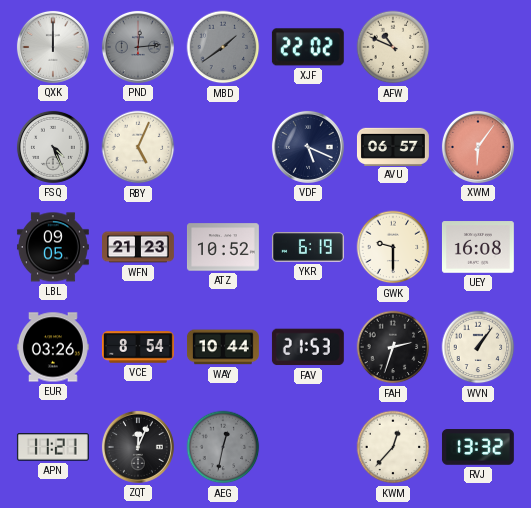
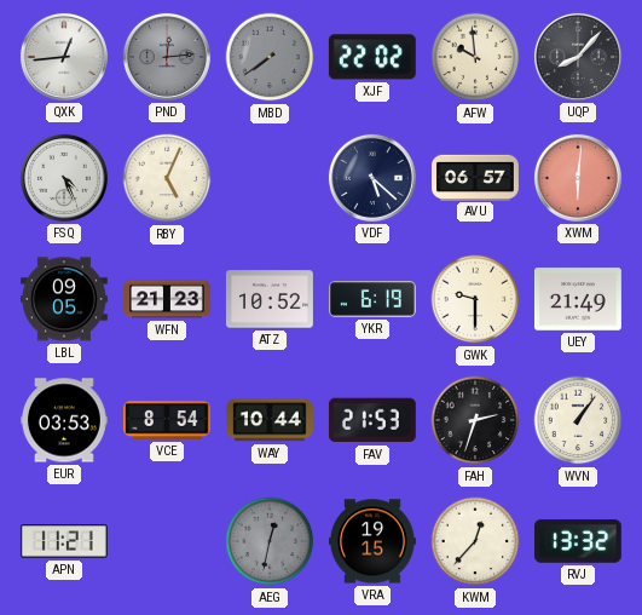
QXK: 12:00 -> 12:44 (64, 57)
MBD: 1:39 -> 7:39 (270, 57)
AFW: 10:49 -> 9:59 (475, 57)
UQP: none -> 8:07 (578, 57)
VDF: 5:19 -> 5:22 (372, 178)
XWM: 6:06 -> 6:01 (578, 178)
UEY: 16:08 -> 21:49 (578, 299)
EUR: 03:26 -> 03:53 (64, 420)
ZQT: 12:04 -> none (138, 447)
VRA: none -> 19:15 (372, 541)
